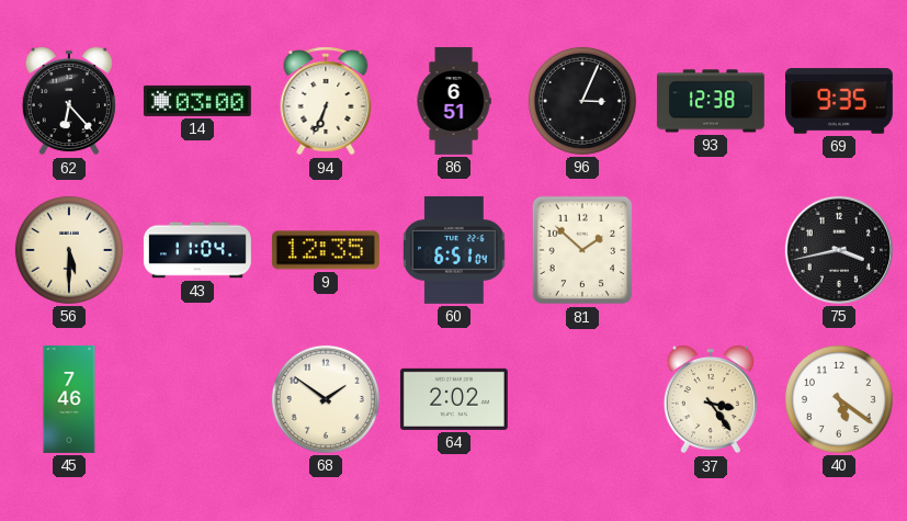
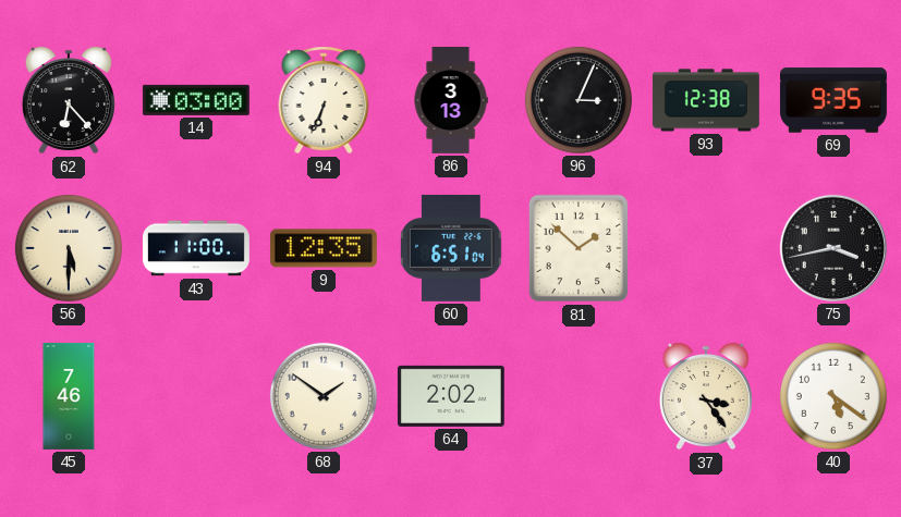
86: 6:51 -> 3:13 (451, 101)
43: 11:04 -> 11:00 (196, 248)
